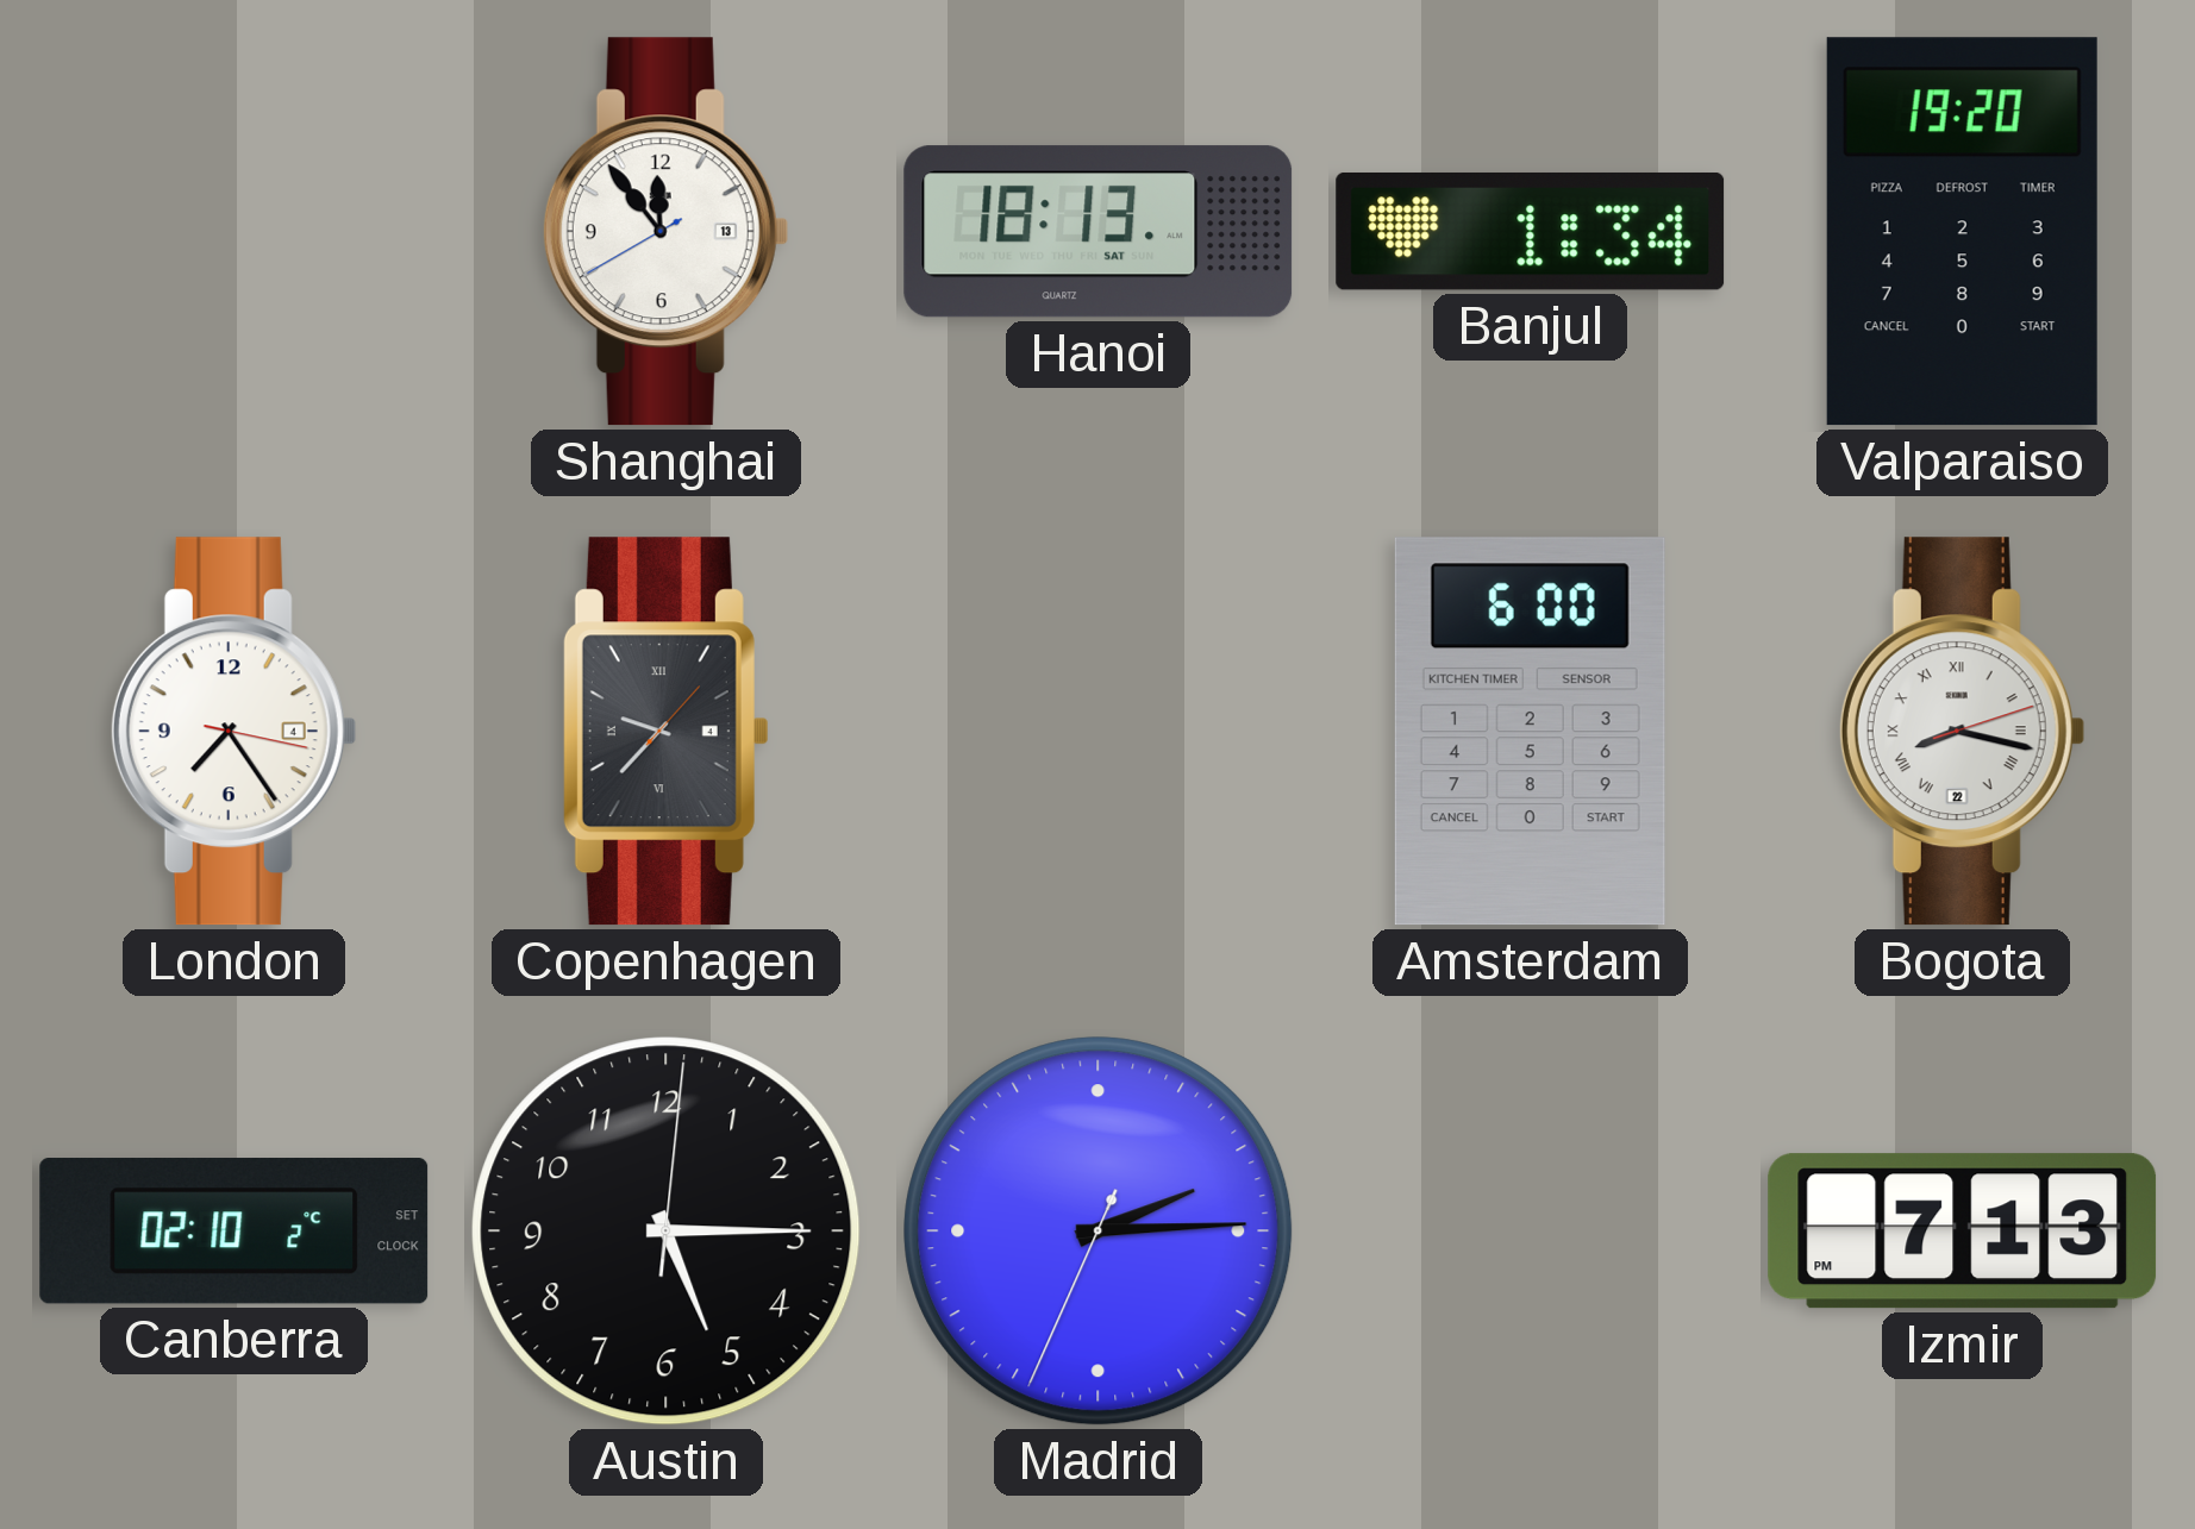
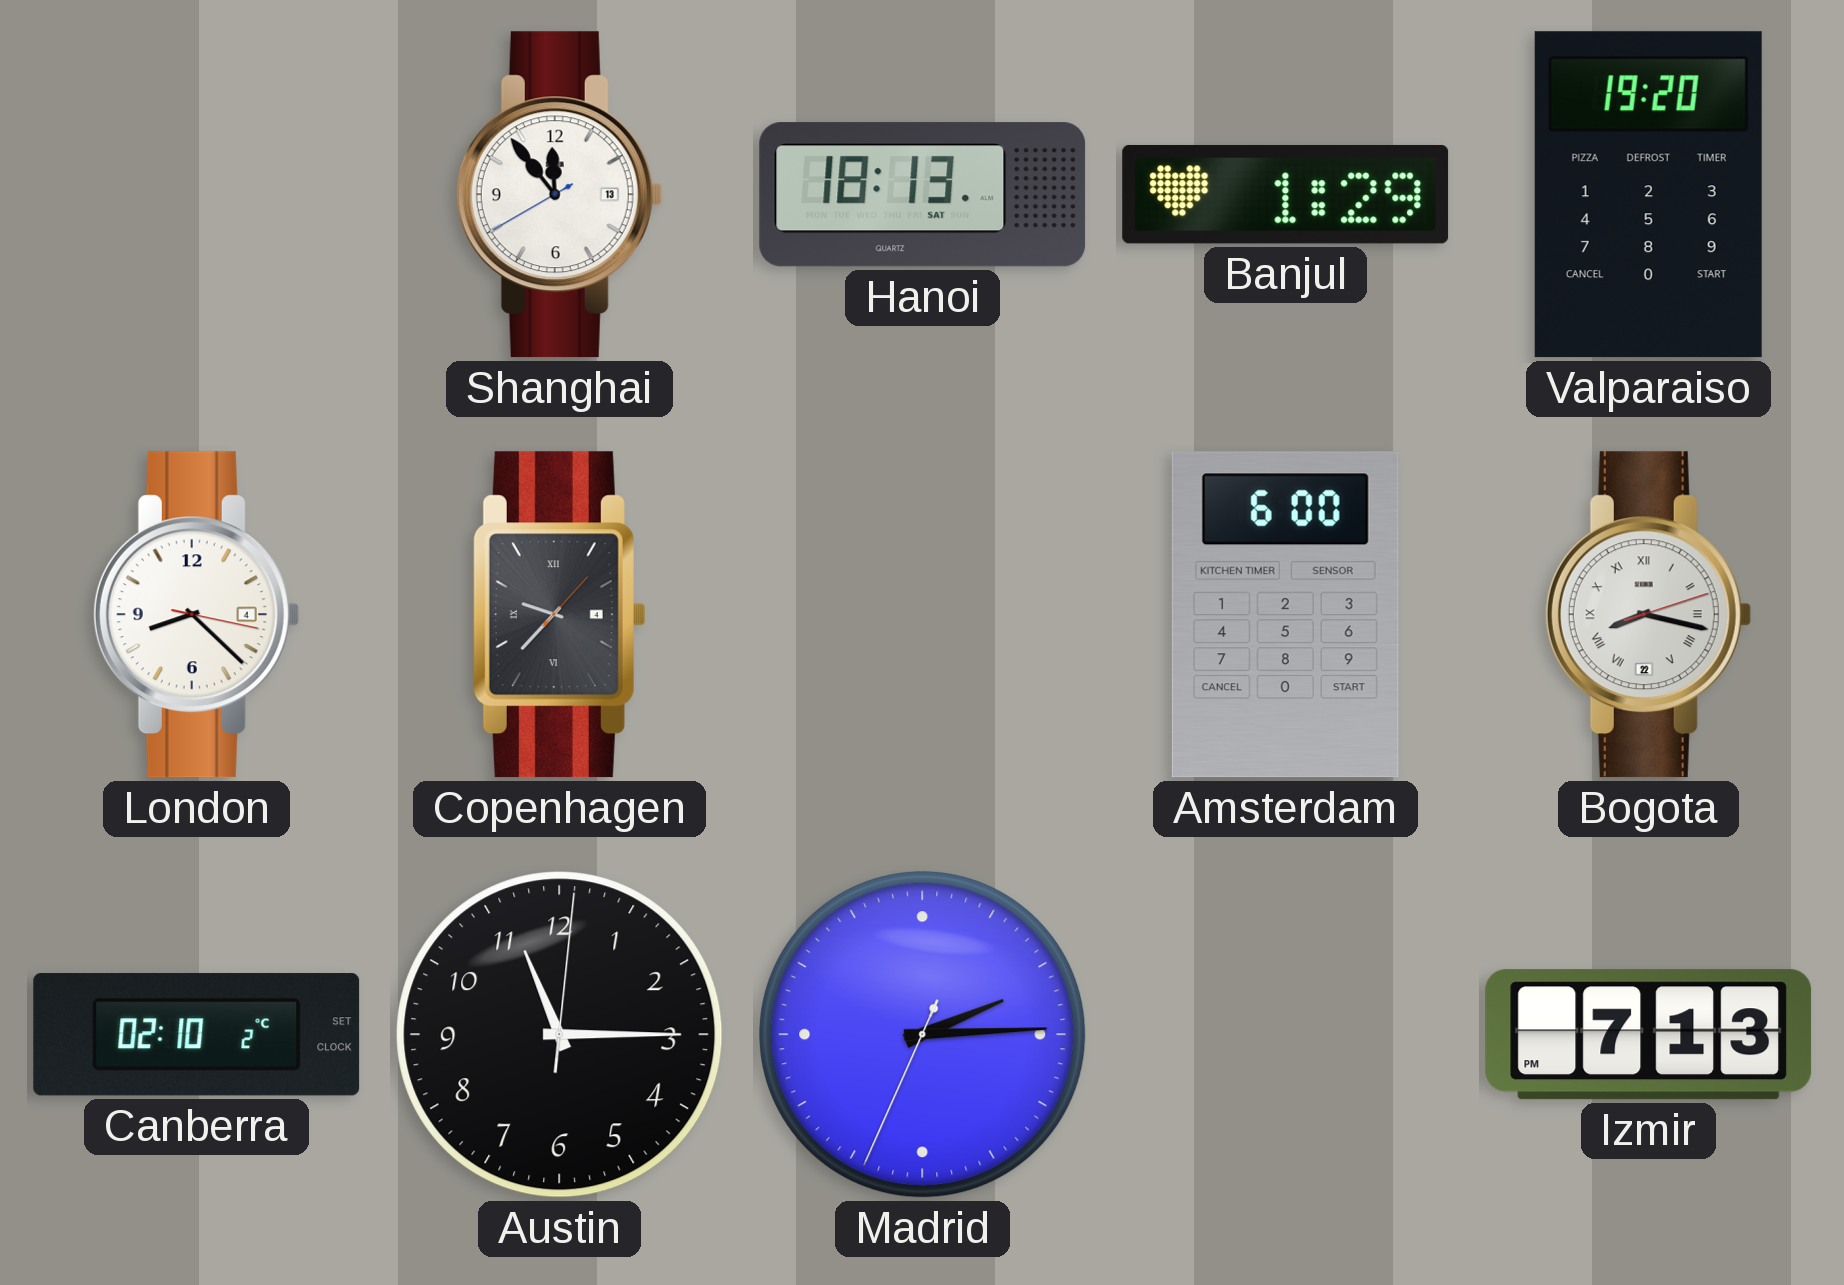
Banjul: 1:34 -> 1:29 (1286, 194)
London: 7:24 -> 8:22 (196, 615)
Austin: 5:15 -> 11:15 (560, 1035)
